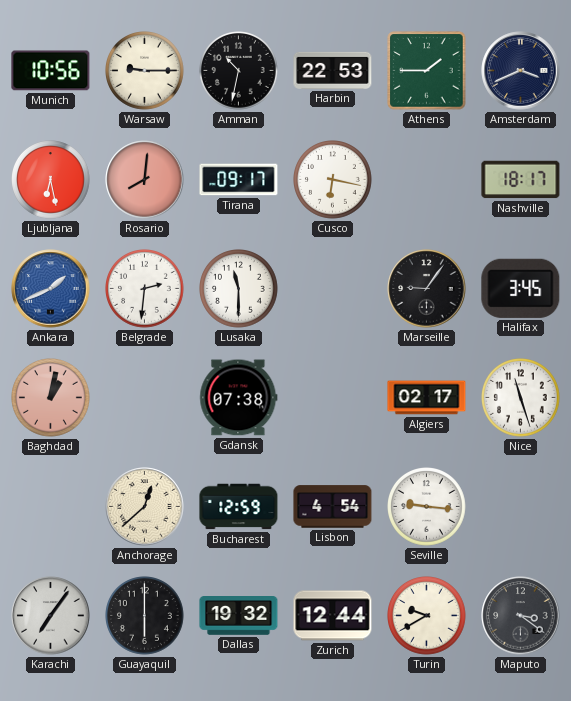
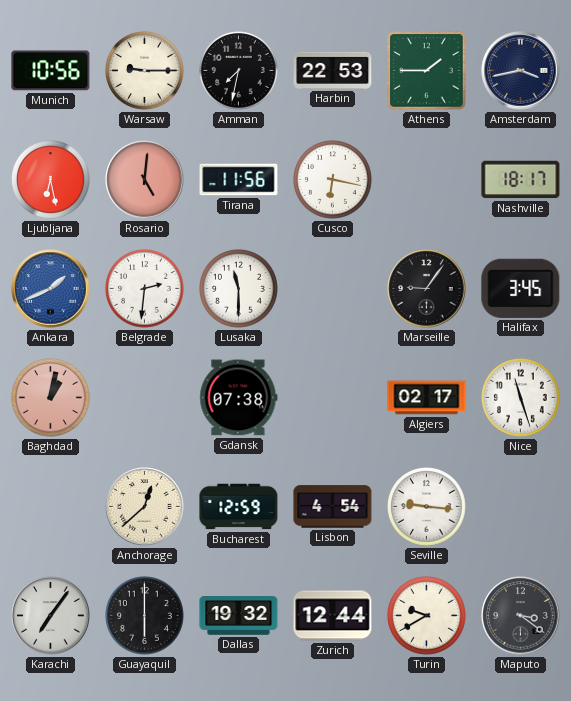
Amman: 10:32 -> 7:32 (239, 71)
Amsterdam: 3:41 -> 3:43 (521, 71)
Rosario: 8:01 -> 5:01 (145, 180)
Tirana: 09:17 -> 11:56 (239, 180)
